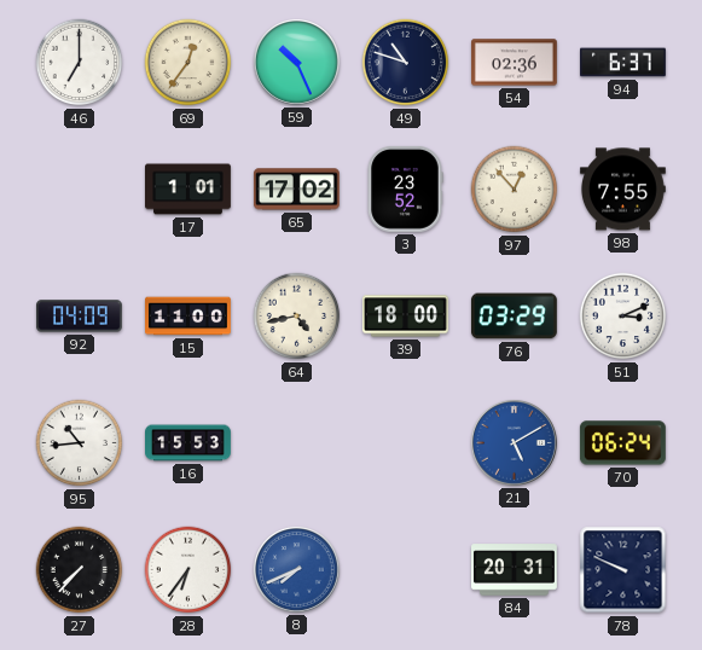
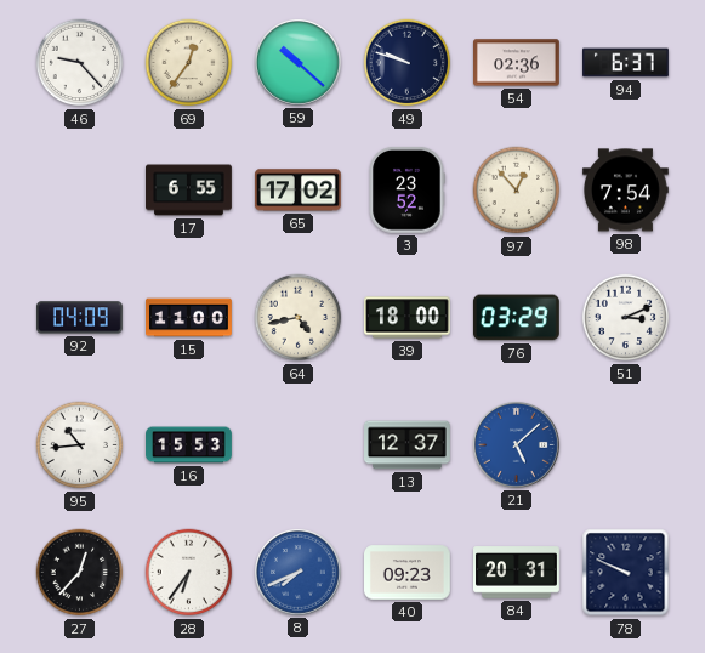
46: 7:00 -> 9:23 (80, 63)
59: 10:26 -> 10:22 (297, 62)
49: 10:48 -> 9:48 (408, 63)
17: 1:01 -> 6:55 (189, 191)
98: 7:55 -> 7:54 (625, 191)
13: none -> 12:37 (408, 445)
21: 5:10 -> 5:08 (516, 444)
70: 06:24 -> none (622, 443)
27: 7:37 -> 12:37 (80, 573)
40: none -> 09:23 (408, 573)
